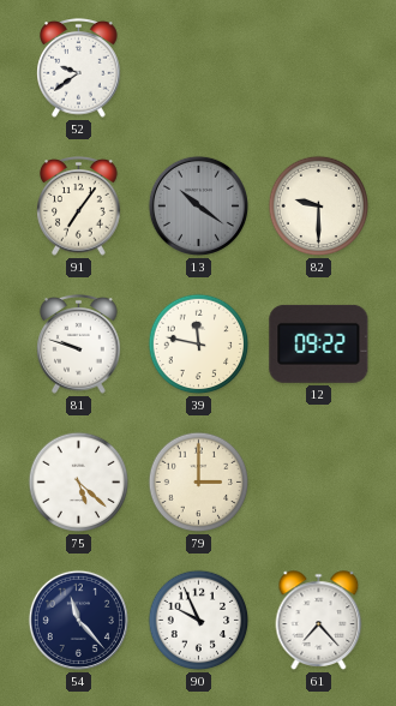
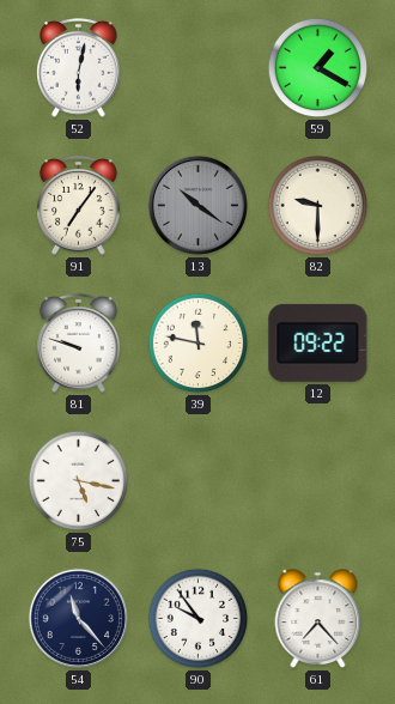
52: 9:39 -> 6:02 (79, 68)
59: none -> 1:20 (318, 68)
75: 5:22 -> 5:17 (79, 481)
79: 3:00 -> none (199, 483)
90: 9:56 -> 9:54 (199, 619)
